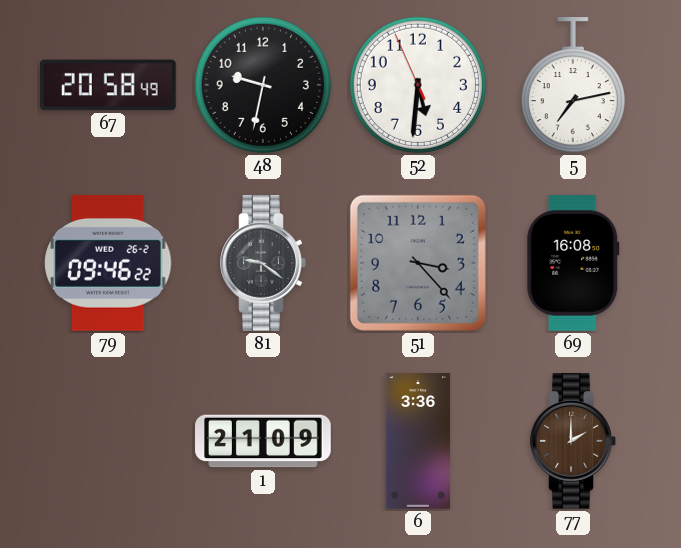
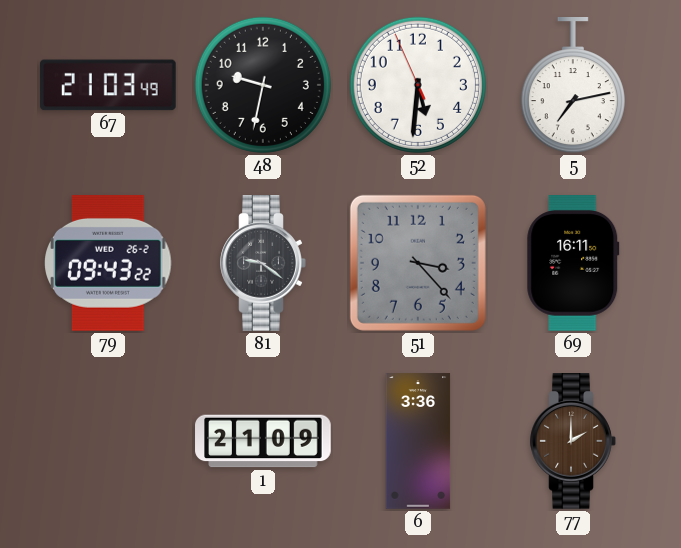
67: 20:58 -> 21:03 (108, 85)
79: 09:46 -> 09:43 (108, 263)
69: 16:08 -> 16:11 (573, 264)
